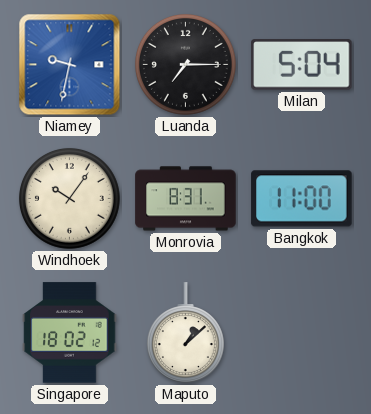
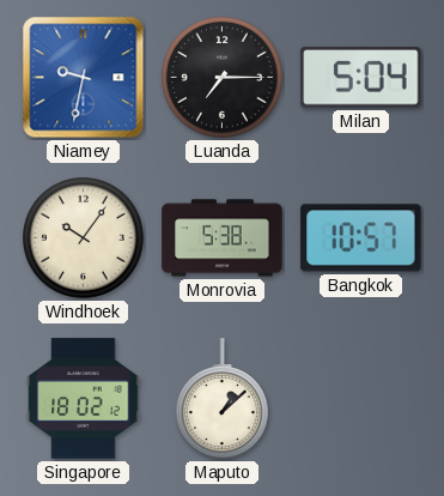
Monrovia: 8:31 -> 5:38 (223, 238)
Bangkok: 11:00 -> 10:57 (361, 238)
